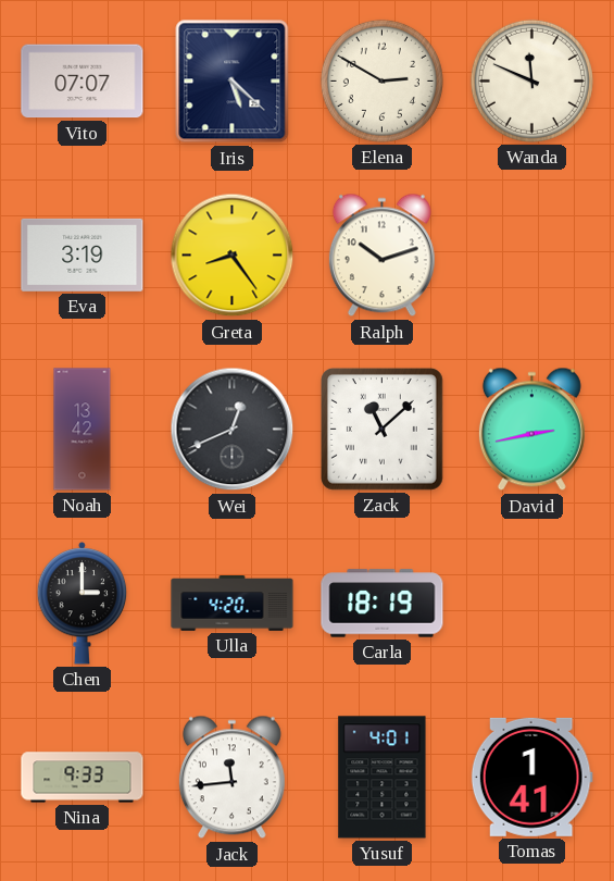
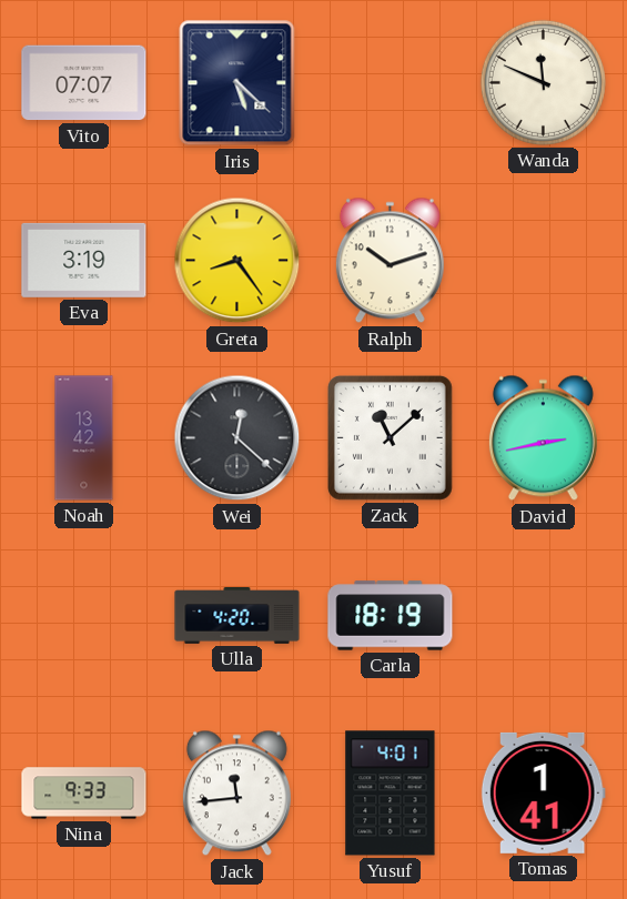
Elena: 2:50 -> none (381, 80)
Wei: 12:41 -> 12:22 (237, 438)
Chen: 3:00 -> none (83, 604)
